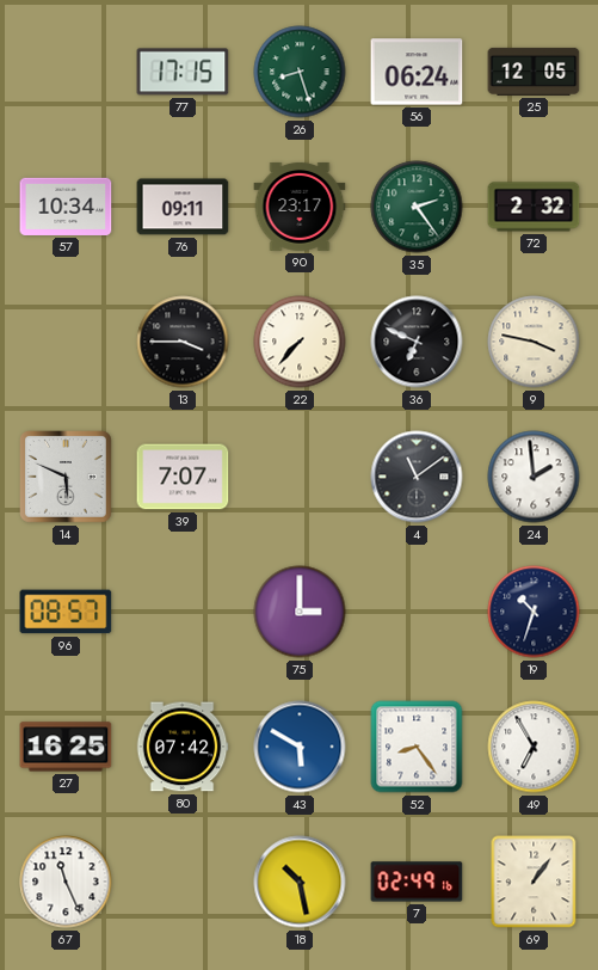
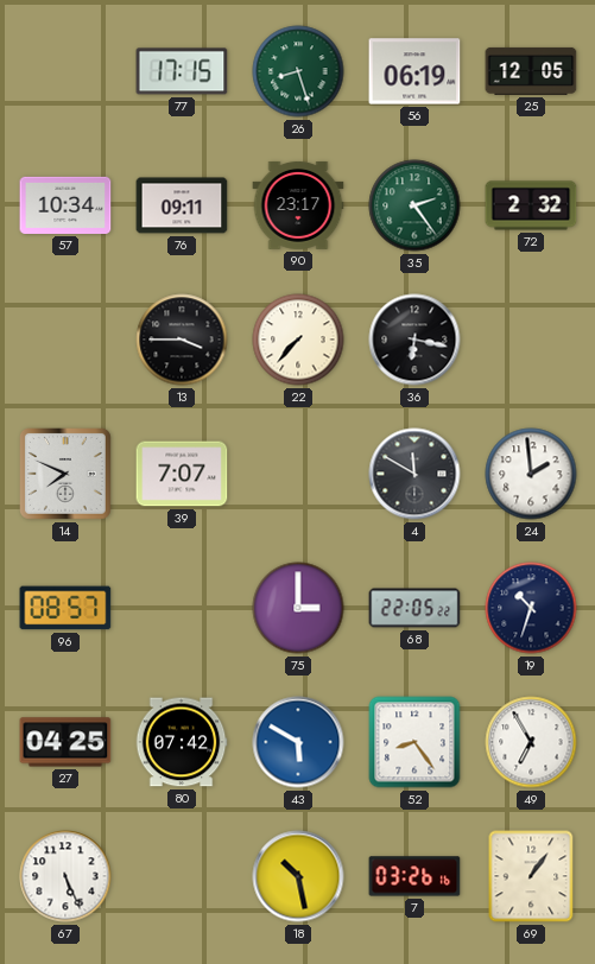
56: 06:24 -> 06:19 (414, 71)
36: 6:49 -> 6:17 (414, 340)
9: 3:47 -> none (534, 342)
14: 5:49 -> 7:49 (67, 475)
4: 11:09 -> 11:50 (414, 474)
68: none -> 22:05 (414, 608)
27: 16:25 -> 04:25 (65, 742)
67: 11:26 -> 5:26 (65, 876)
7: 02:49 -> 03:26 (414, 876)
